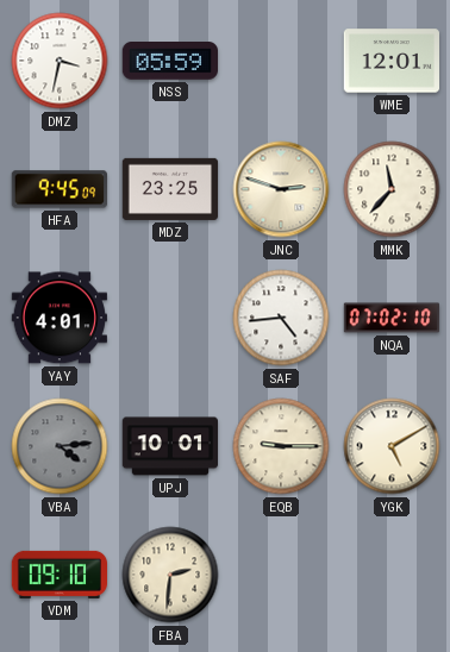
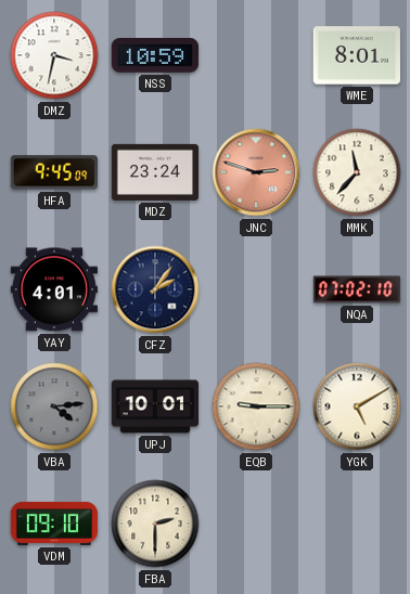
NSS: 05:59 -> 10:59 (154, 55)
WME: 12:01 -> 8:01 (357, 55)
MDZ: 23:25 -> 23:24 (155, 172)
JNC dial: cream -> salmon (256, 172)
CFZ: none -> 2:06 (155, 289)
SAF: 4:44 -> none (281, 318)
FBA: 2:31 -> 2:30 (155, 524)
